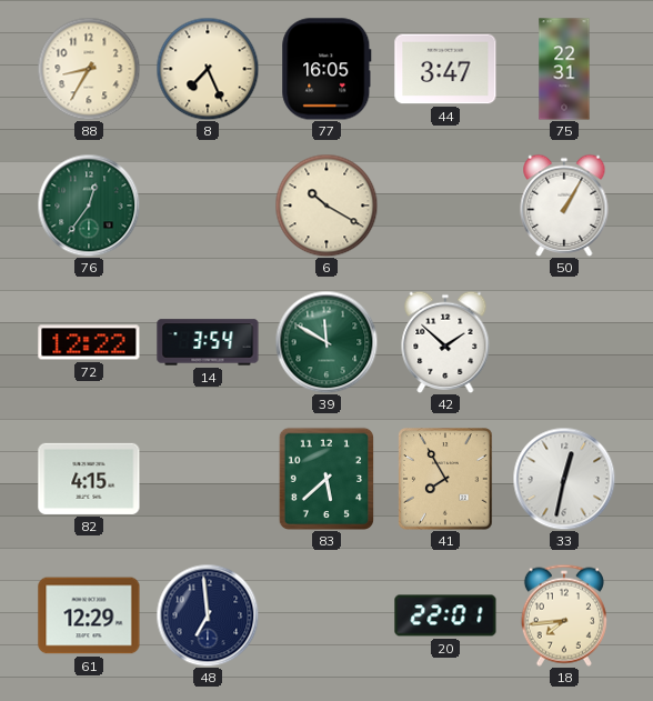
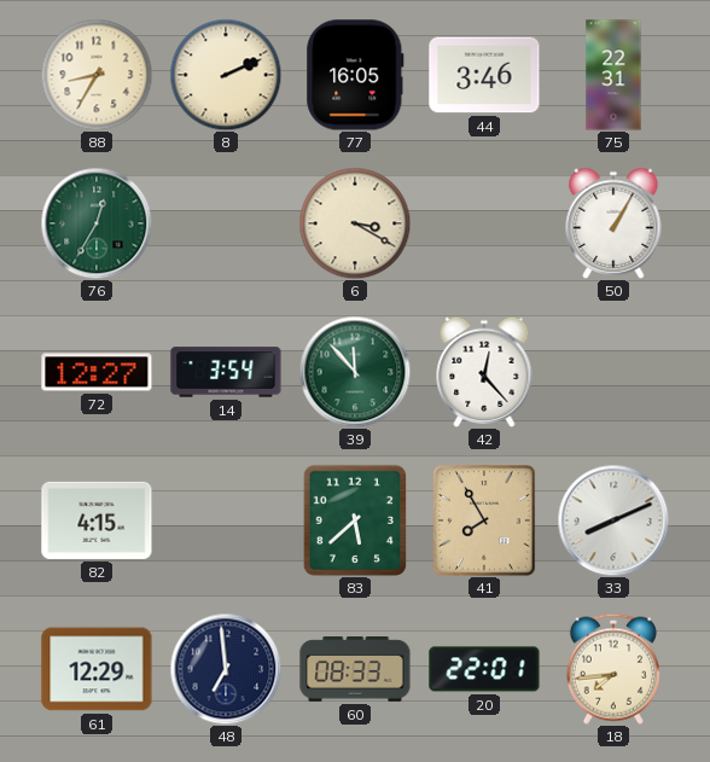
8: 7:26 -> 2:11 (226, 75)
44: 3:47 -> 3:46 (484, 75)
76: 12:36 -> 12:35 (97, 223)
6: 10:20 -> 3:20 (355, 223)
72: 12:22 -> 12:27 (97, 372)
39: 11:50 -> 11:53 (355, 372)
42: 1:52 -> 12:23 (484, 372)
33: 12:32 -> 8:11 (613, 520)
60: none -> 08:33 (355, 670)
